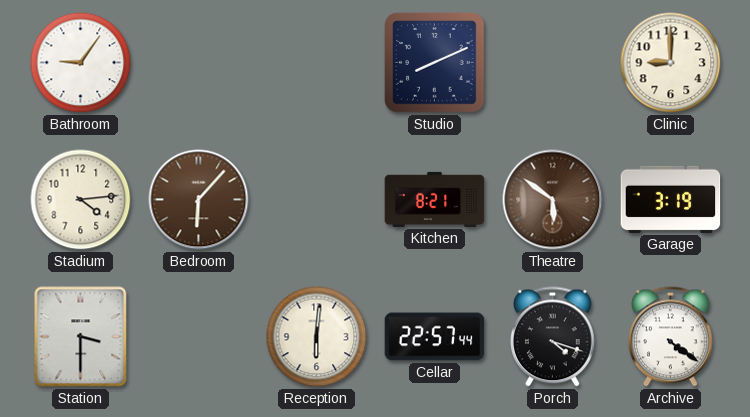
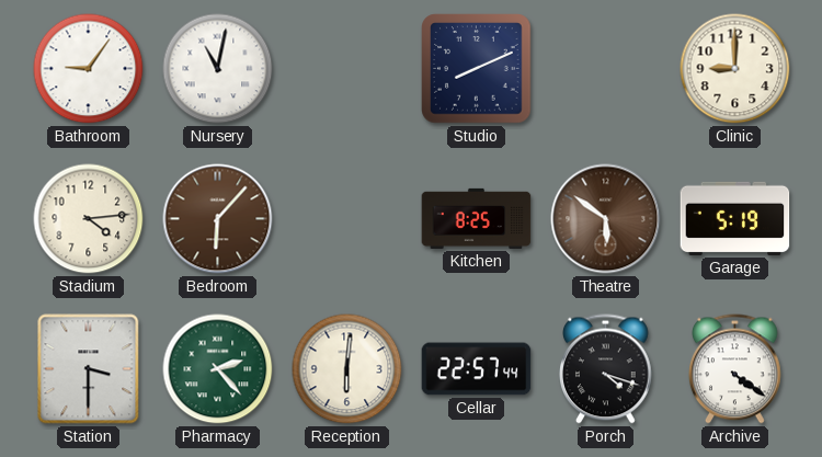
Nursery: none -> 11:02 (218, 69)
Kitchen: 8:21 -> 8:25 (477, 218)
Garage: 3:19 -> 5:19 (735, 218)
Pharmacy: none -> 2:23 (218, 369)
